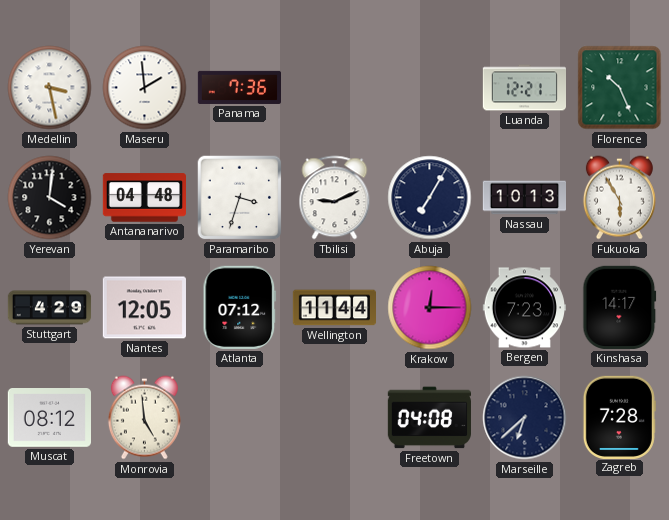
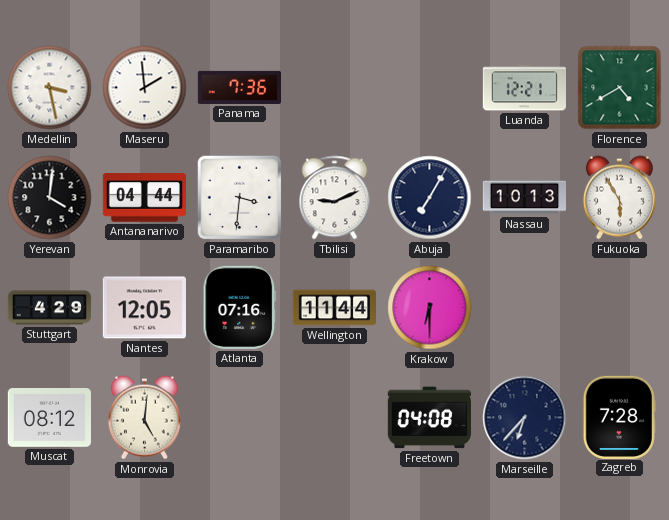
Florence: 10:26 -> 4:40 (620, 88)
Antananarivo: 04:48 -> 04:44 (144, 198)
Paramaribo: 3:33 -> 3:31 (240, 198)
Atlanta: 07:12 -> 07:16 (240, 307)
Krakow: 12:15 -> 6:30 (430, 308)
Bergen: 7:23 -> none (524, 308)
Kinshasa: 14:17 -> none (620, 307)
Monrovia: 4:59 -> 5:01 (144, 418)
Marseille: 6:38 -> 6:37 (525, 418)
